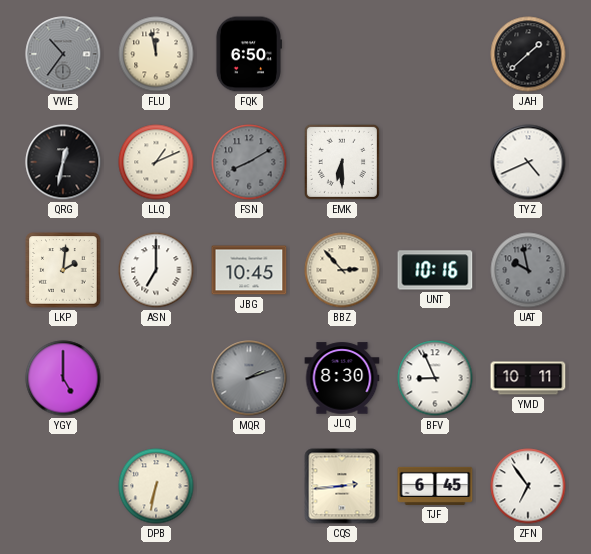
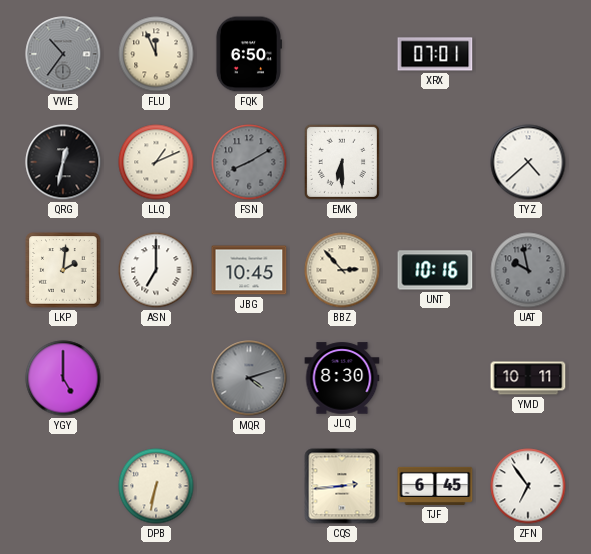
FLU: 11:58 -> 11:56 (156, 54)
XRX: none -> 07:01 (435, 54)
JAH: 1:38 -> none (528, 54)
TYZ: 4:41 -> 4:38 (528, 162)
MQR: 2:12 -> 4:12 (249, 378)
BFV: 8:56 -> none (435, 378)
